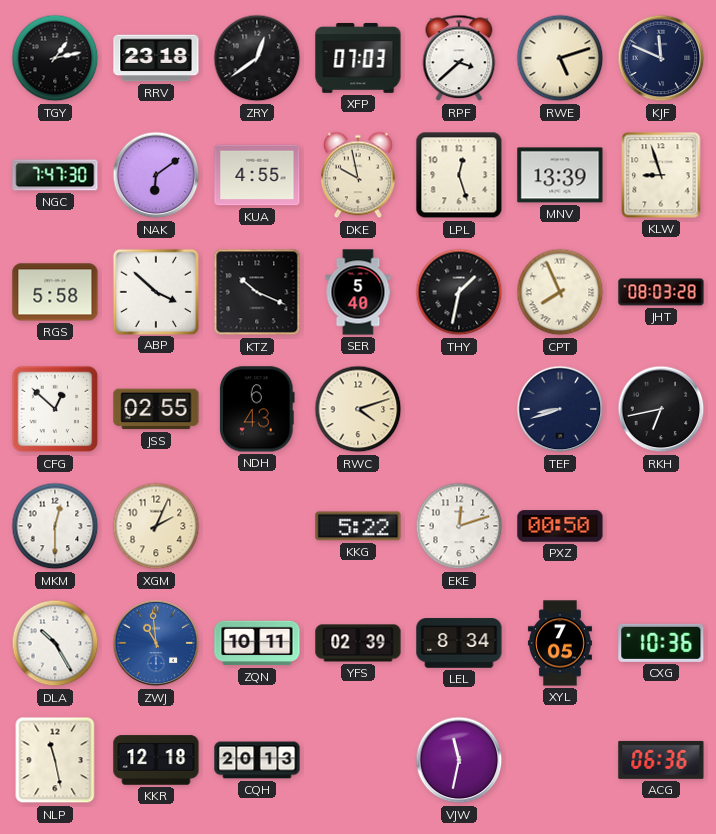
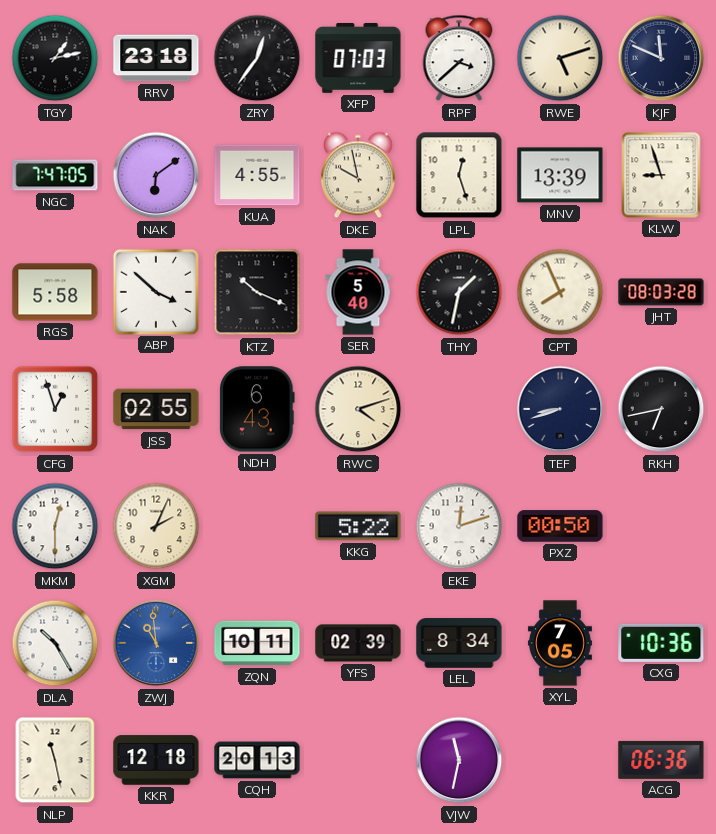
ZRY: 12:39 -> 12:36 (257, 58)
NGC: 7:47:30 -> 7:47:05 (55, 175)
CFG: 12:52 -> 12:57 (55, 409)
